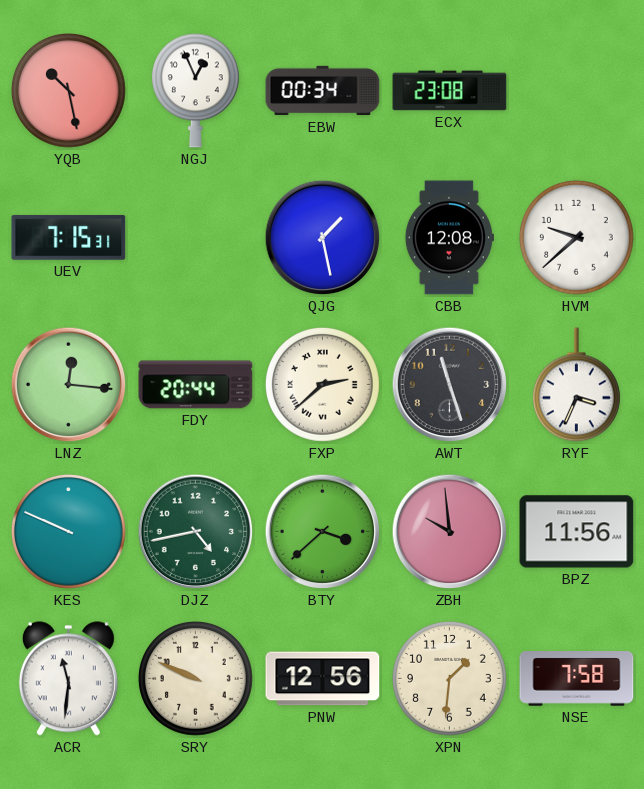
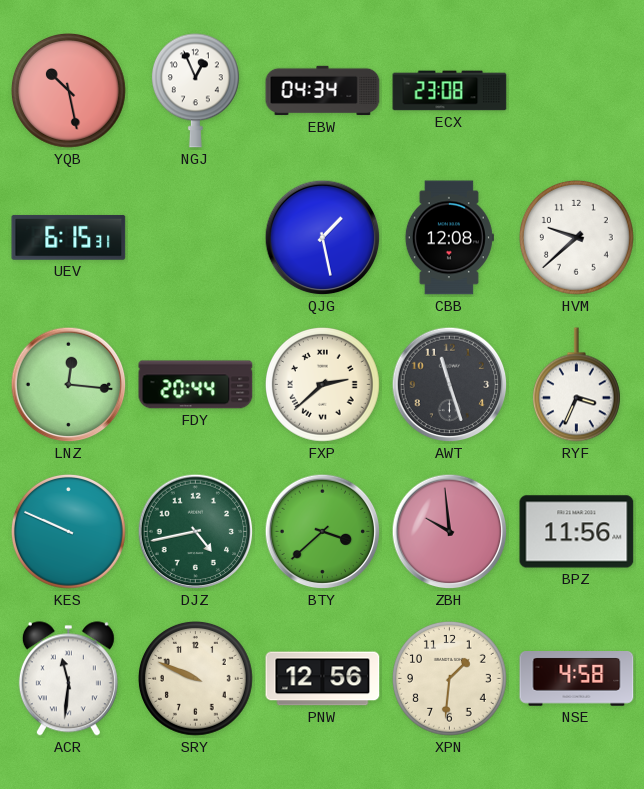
EBW: 00:34 -> 04:34 (323, 91)
UEV: 7:15 -> 6:15 (69, 237)
NSE: 7:58 -> 4:58 (577, 679)
